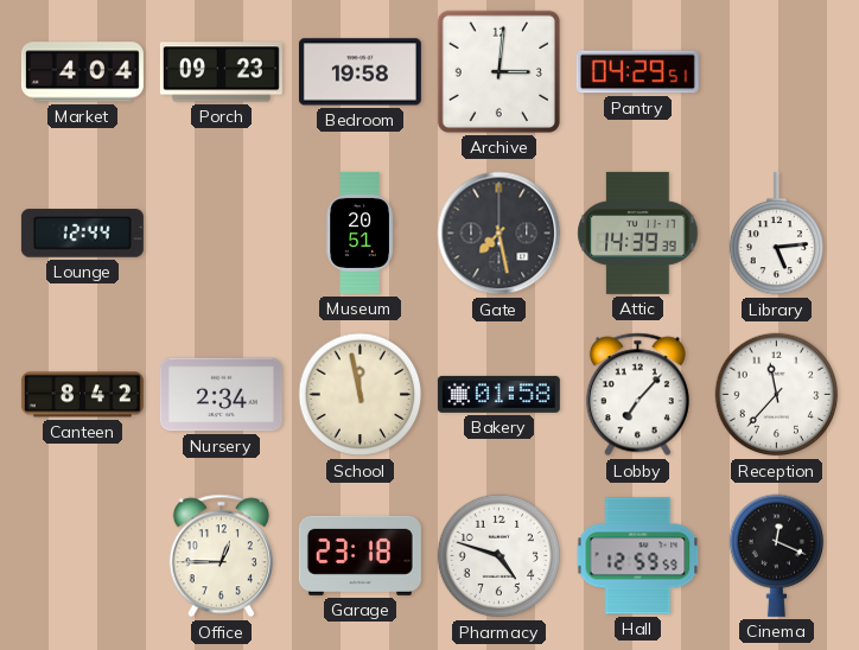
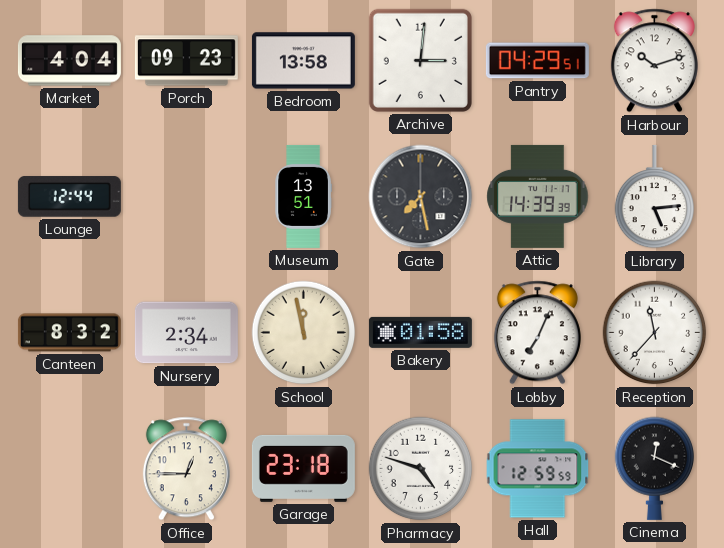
Bedroom: 19:58 -> 13:58 (303, 61)
Harbour: none -> 10:12 (654, 61)
Museum: 20:51 -> 13:51 (303, 196)
Canteen: 8:42 -> 8:32 (69, 333)
Lobby: 7:07 -> 7:04 (537, 333)
